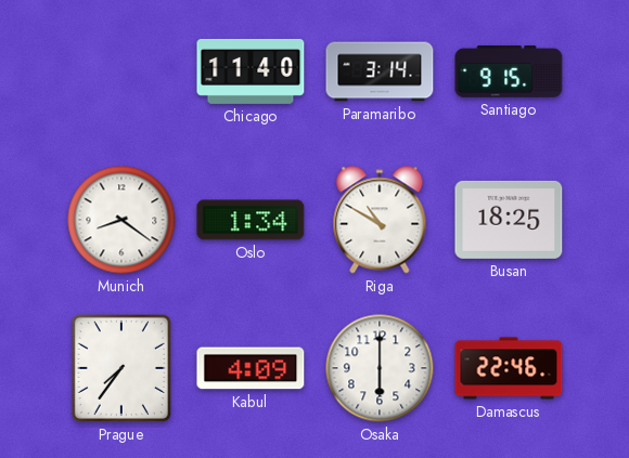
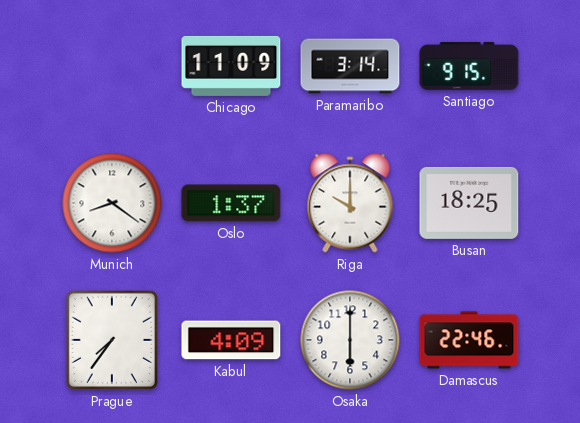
Chicago: 11:40 -> 11:09 (231, 66)
Oslo: 1:34 -> 1:37 (231, 203)
Riga: 10:50 -> 10:00 (350, 203)
